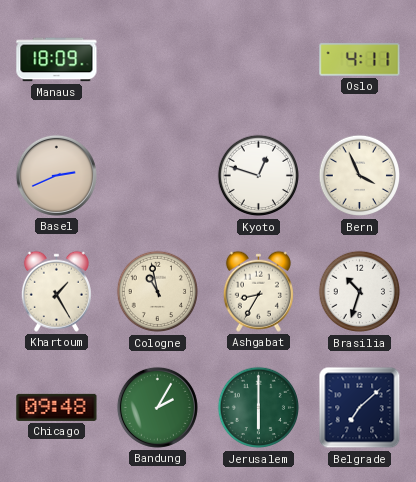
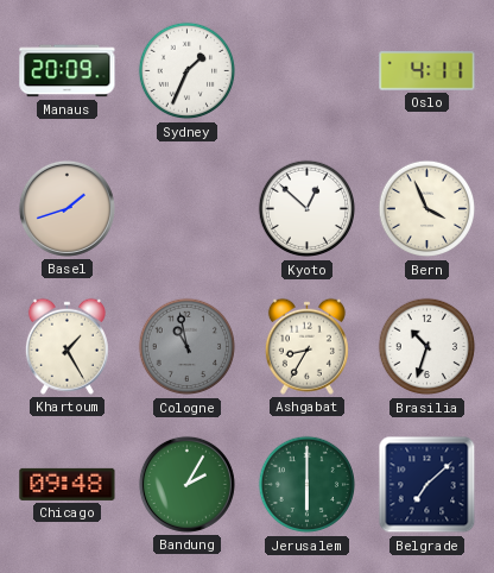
Manaus: 18:09 -> 20:09 (68, 71)
Sydney: none -> 1:34 (188, 71)
Basel: 2:41 -> 1:42 (66, 208)
Kyoto: 12:48 -> 12:52 (308, 209)
Cologne dial: cream -> grey (188, 347)
